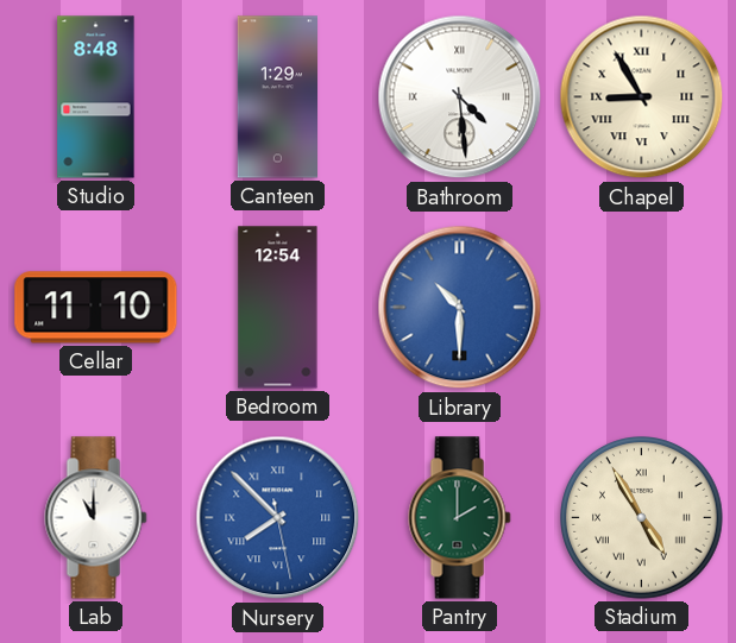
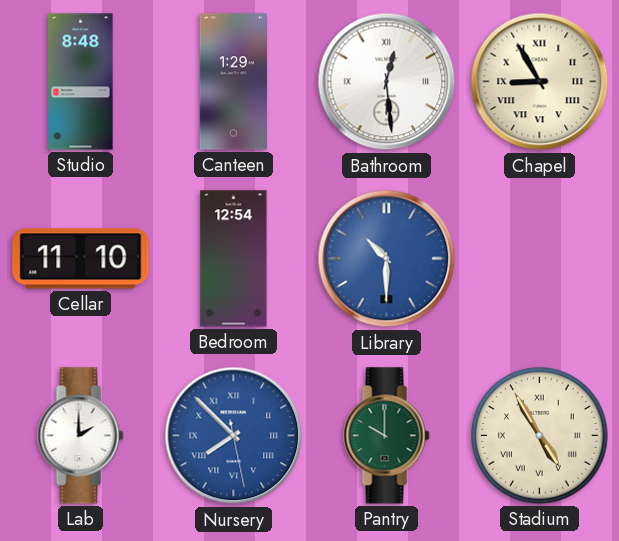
Bathroom: 4:29 -> 12:29 (387, 82)
Lab: 11:00 -> 2:00 (81, 436)
Pantry: 2:00 -> 10:00 (387, 436)
